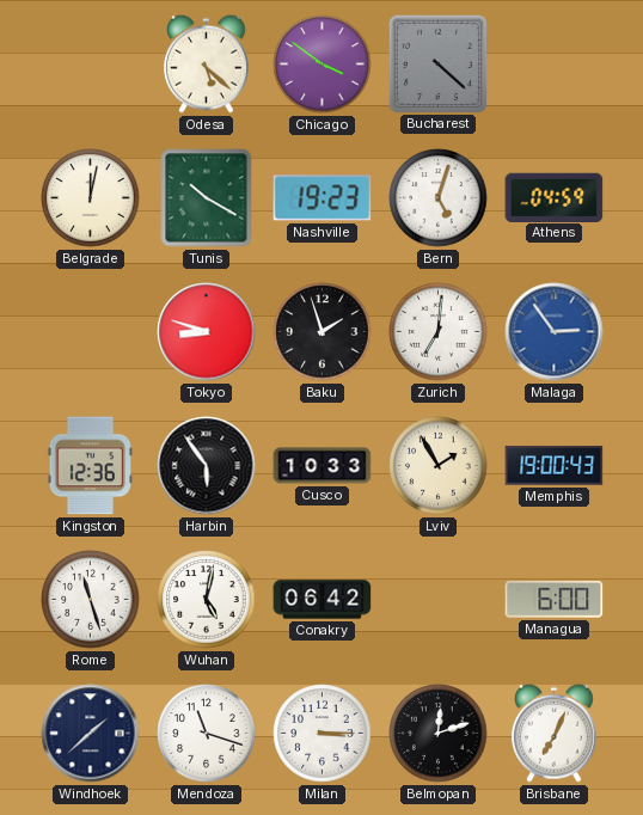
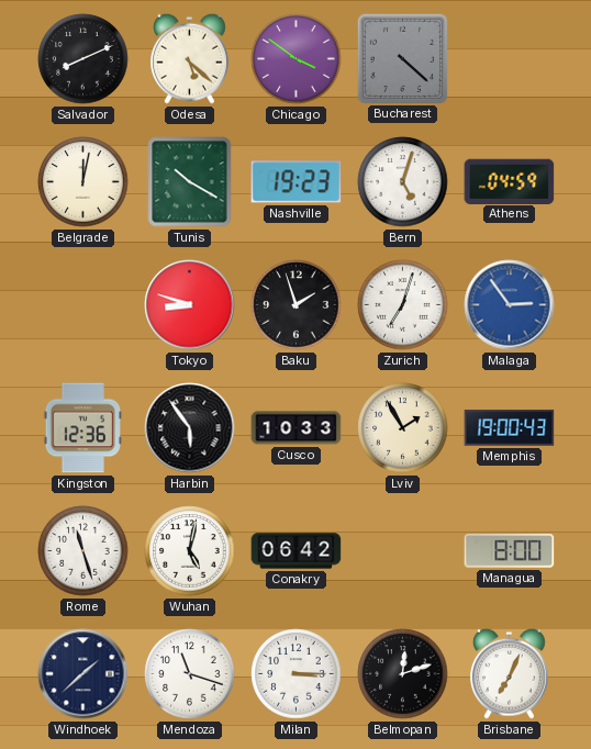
Salvador: none -> 8:11 (83, 59)
Zurich: 7:01 -> 7:03 (403, 305)
Managua: 6:00 -> 8:00 (510, 551)
